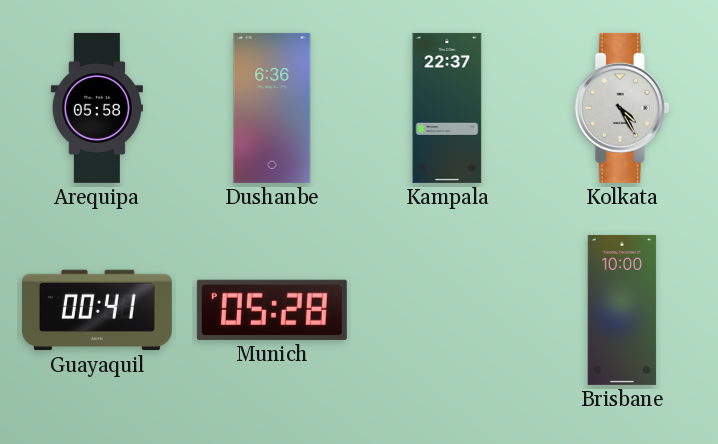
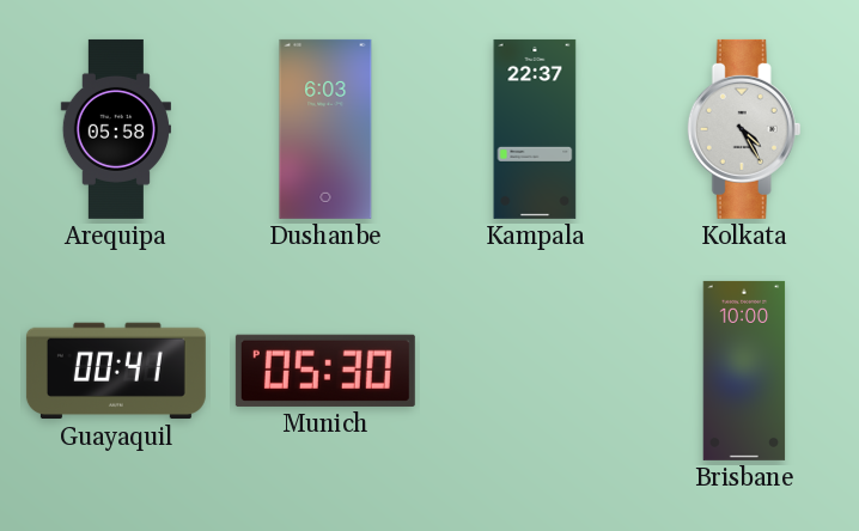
Dushanbe: 6:36 -> 6:03 (325, 129)
Munich: 05:28 -> 05:30 (325, 371)
